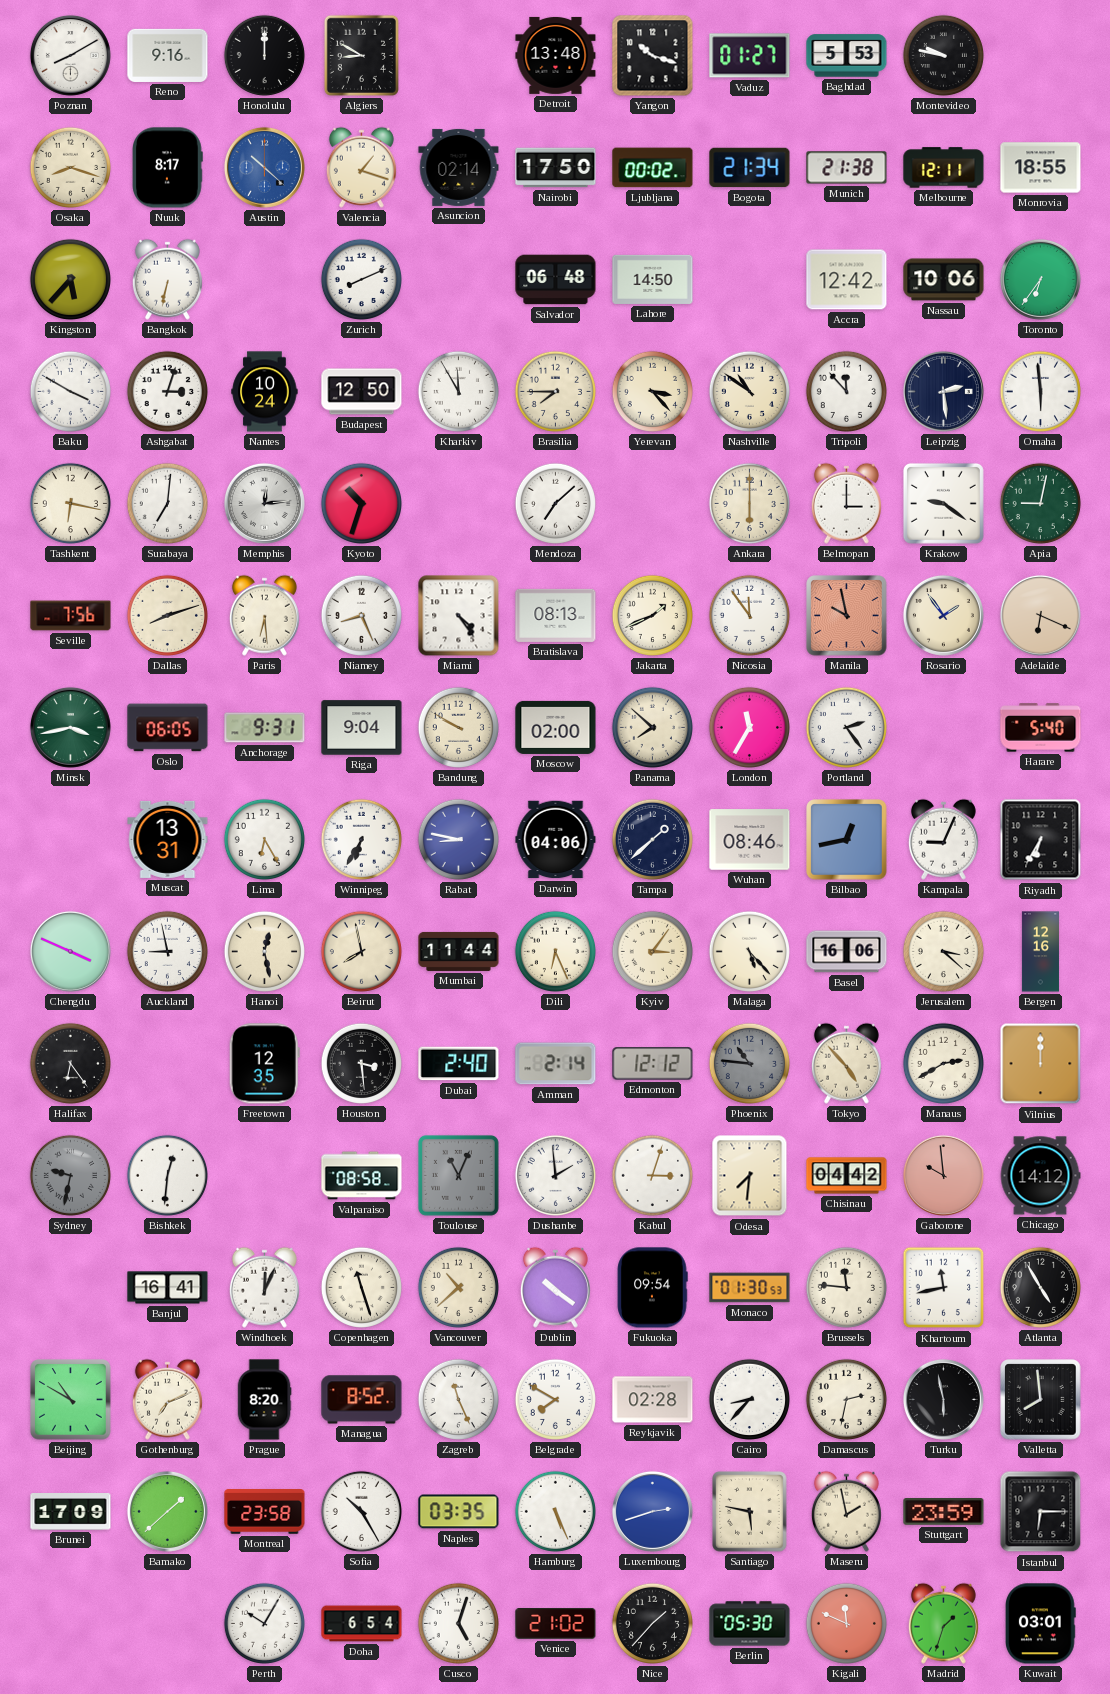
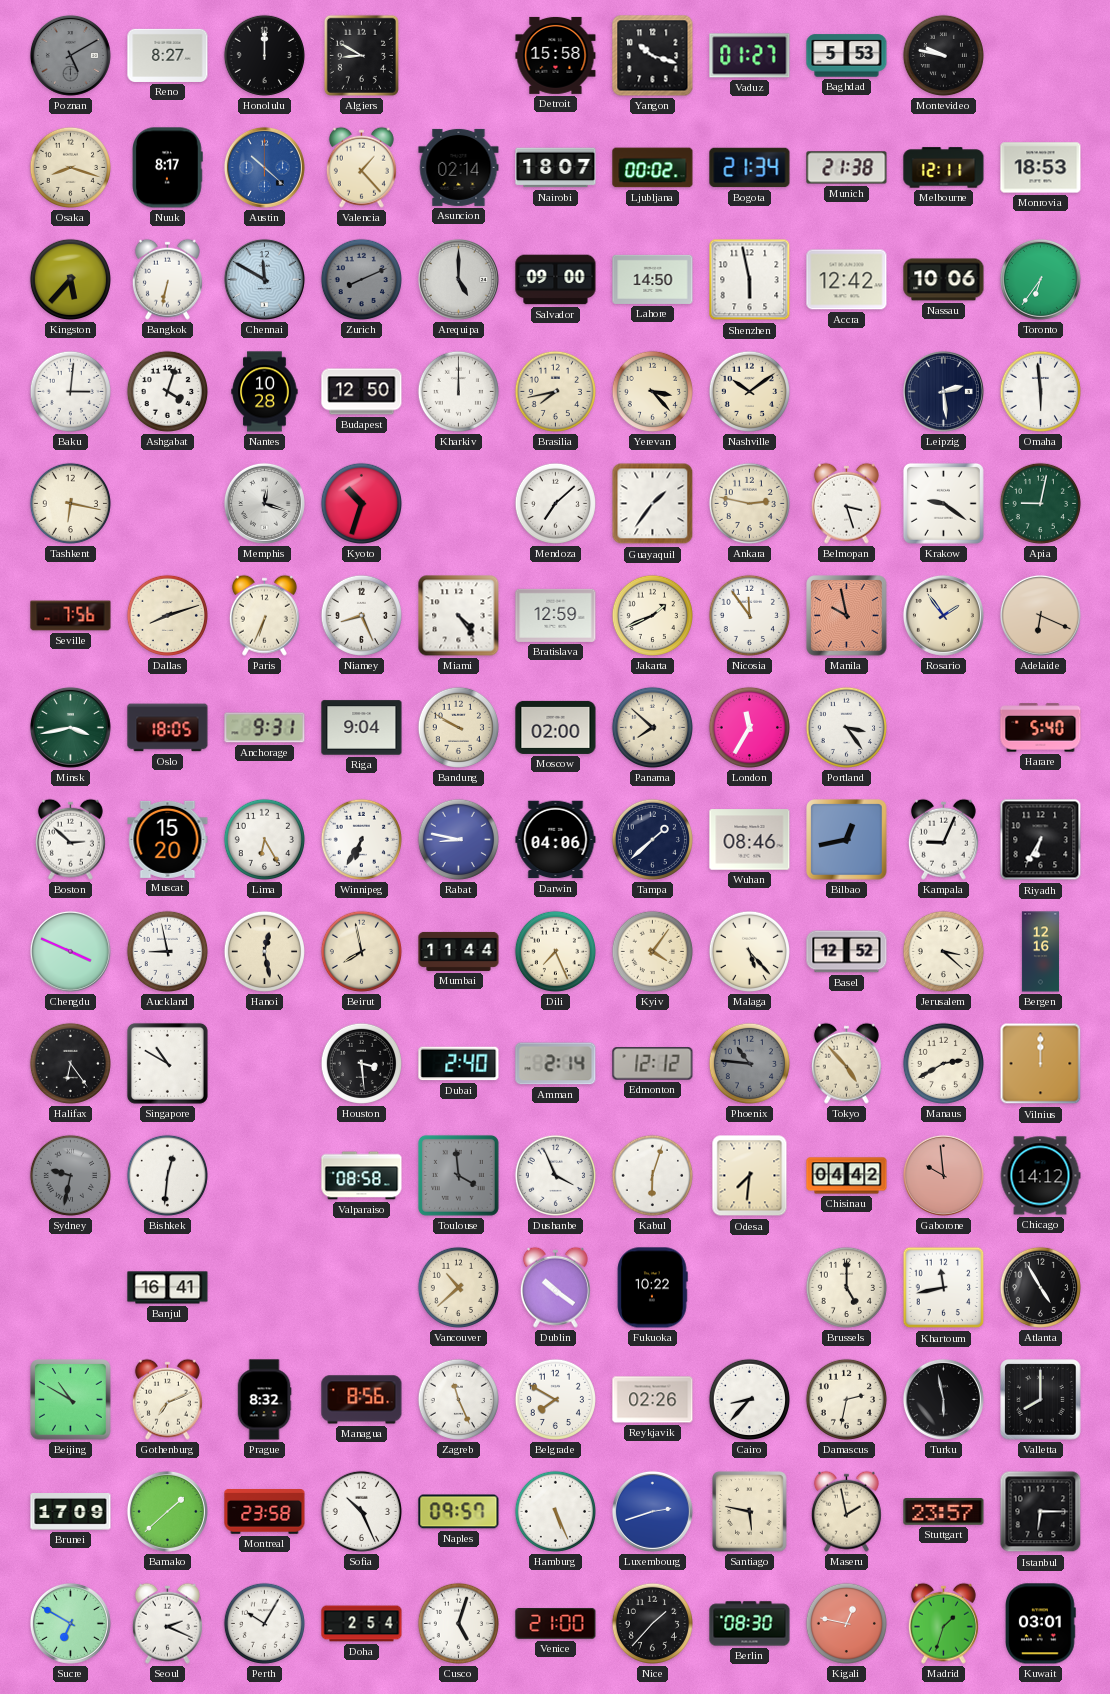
Poznan: 8:10 -> 5:10 (70, 55)
Poznan dial: white -> grey (70, 55)
Reno: 9:16 -> 8:27 (168, 55)
Detroit: 13:48 -> 15:58 (556, 55)
Valencia: 1:18 -> 1:23 (361, 167)
Nairobi: 17:50 -> 18:07 (556, 168)
Monrovia: 18:55 -> 18:53 (1041, 168)
Chennai: none -> 11:50 (264, 279)
Zurich dial: white -> grey (361, 279)
Arequipa: none -> 5:00 (458, 279)
Salvador: 06:48 -> 09:00 (556, 280)
Shenzhen: none -> 5:58 (750, 280)
Baku: 3:50 -> 3:01 (70, 391)
Ashgabat: 3:03 -> 4:03 (167, 391)
Nantes: 10:24 -> 10:28 (265, 392)
Kharkiv: 11:55 -> 12:00 (458, 391)
Brasilia: 7:45 -> 7:43 (555, 391)
Nashville: 10:51 -> 10:09 (749, 391)
Tripoli: 11:53 -> none (846, 391)
Surabaya: 7:01 -> none (167, 503)
Memphis: 12:14 -> 12:18 (264, 503)
Guayaquil: none -> 1:36 (653, 504)
Ankara: 6:00 -> 2:47 (749, 503)
Belmopan: 3:00 -> 3:27 (846, 503)
Paris: 6:29 -> 6:34 (264, 615)
Bratislava: 08:13 -> 12:59 (556, 615)
Oslo: 06:05 -> 18:05 (168, 728)
Portland: 2:24 -> 3:24 (846, 727)
Boston: none -> 2:52 (70, 839)
Muscat: 13:31 -> 15:20 (168, 839)
Dili: 6:26 -> 7:26 (555, 951)
Kyiv: 3:06 -> 4:06 (652, 951)
Basel: 16:06 -> 12:52 (847, 952)
Singapore: none -> 10:50 (167, 1063)
Freetown: 12:35 -> none (264, 1064)
Toulouse: 11:04 -> 3:59 (458, 1175)
Dushanbe: 1:59 -> 3:56 (555, 1175)
Kabul: 3:03 -> 6:03 (652, 1175)
Windhoek: 12:04 -> none (264, 1287)
Copenhagen: 11:27 -> none (361, 1287)
Fukuoka: 09:54 -> 10:22 (652, 1288)
Monaco: 01:30 -> none (750, 1288)
Brussels: 11:46 -> 5:00 (846, 1287)
Prague: 8:20 -> 8:32 (264, 1400)
Managua: 8:52 -> 8:56 (362, 1400)
Reykjavik: 02:28 -> 02:26 (653, 1400)
Valletta: 7:59 -> 8:00 (1041, 1400)
Sofia: 10:25 -> 10:26 (361, 1511)
Naples: 03:35 -> 09:57 (459, 1512)
Stuttgart: 23:59 -> 23:57 (944, 1512)
Sucre: none -> 6:50 (70, 1623)
Seoul: none -> 2:19 (167, 1623)
Doha: 6:54 -> 2:54 (362, 1624)
Venice: 21:02 -> 21:00 (556, 1624)
Berlin: 05:30 -> 08:30 (750, 1624)
Kigali: 11:49 -> 12:47 (846, 1623)
